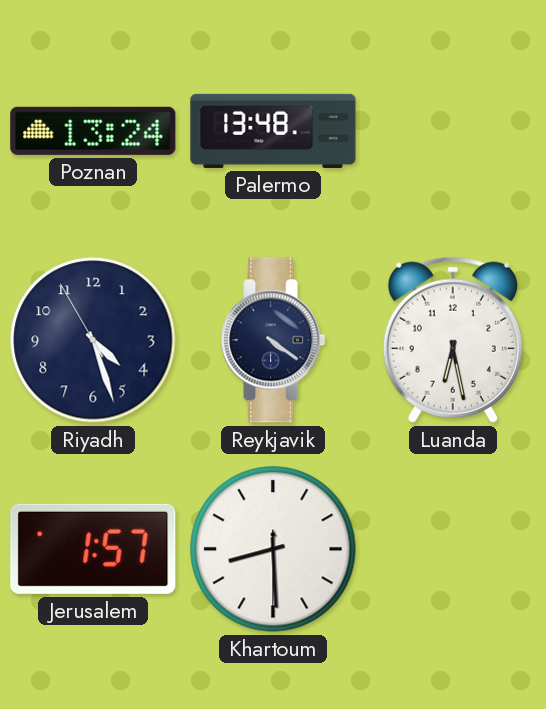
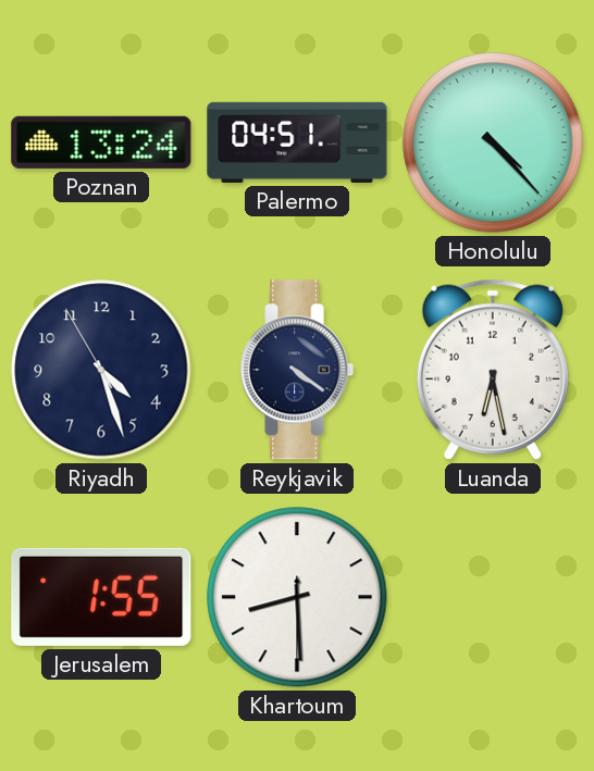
Palermo: 13:48 -> 04:51 (297, 142)
Honolulu: none -> 4:23 (493, 142)
Jerusalem: 1:57 -> 1:55 (101, 597)
